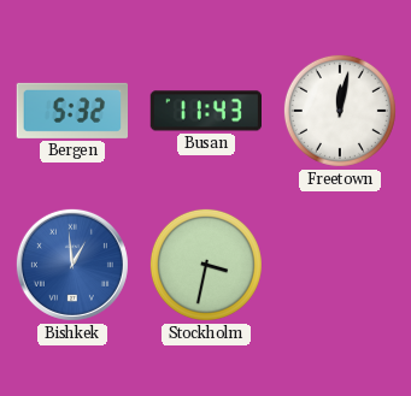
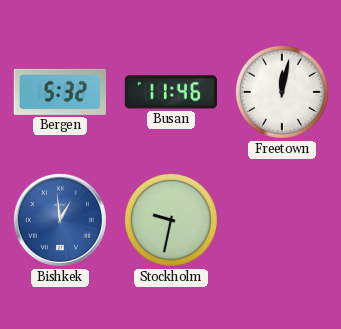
Busan: 11:43 -> 11:46 (170, 92)
Stockholm: 3:32 -> 9:32 (171, 220)
